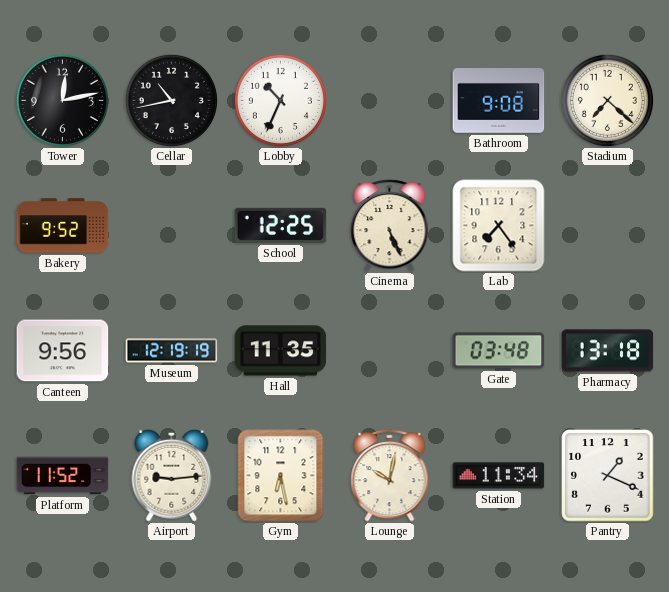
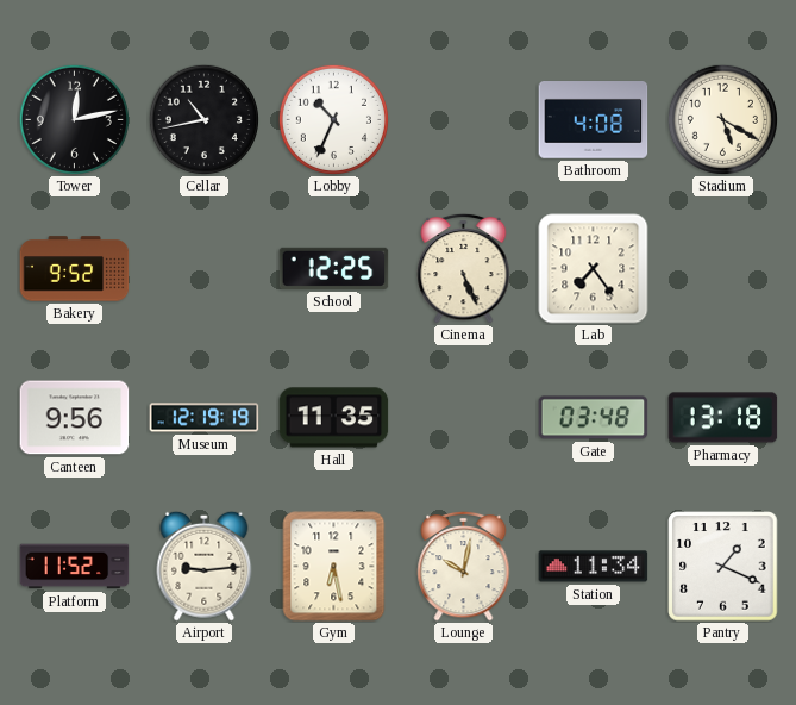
Bathroom: 9:08 -> 4:08 (594, 120)
Stadium: 7:22 -> 5:20 (722, 119)
